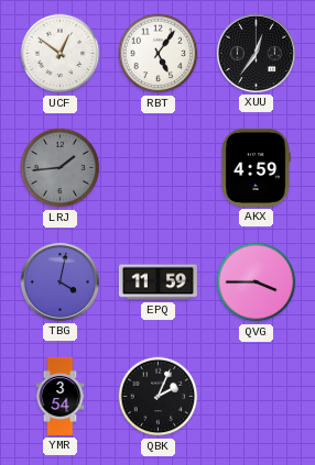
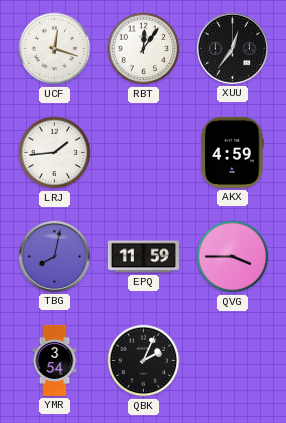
UCF: 12:51 -> 12:18 (55, 49)
RBT: 5:06 -> 12:06 (144, 49)
LRJ dial: grey -> white (55, 153)
TBG: 4:02 -> 8:02 (54, 256)
